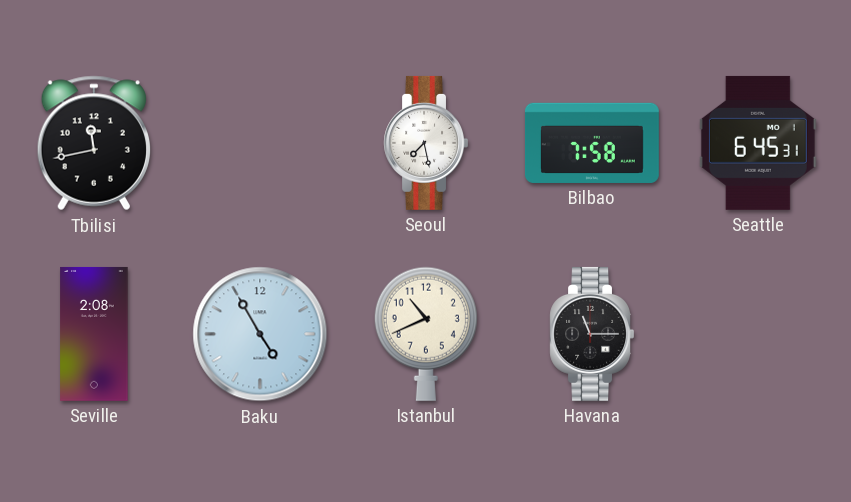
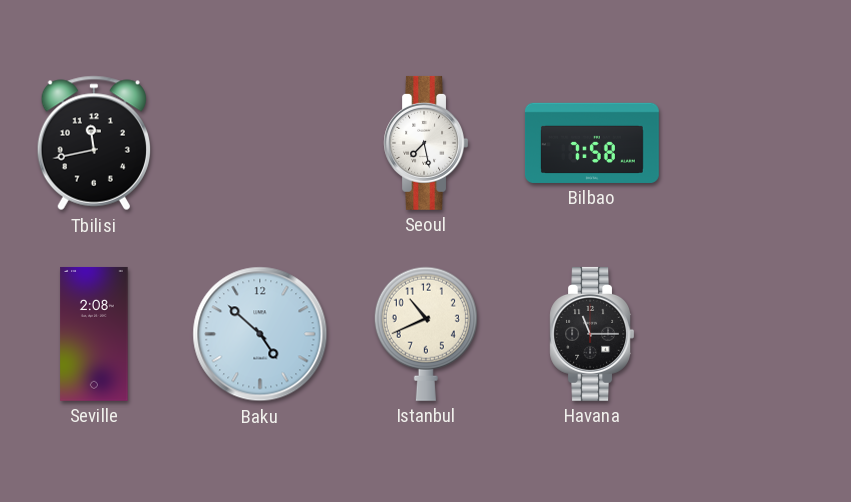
Seattle: 6:45 -> none (758, 143)
Baku: 4:55 -> 4:52 (260, 334)
